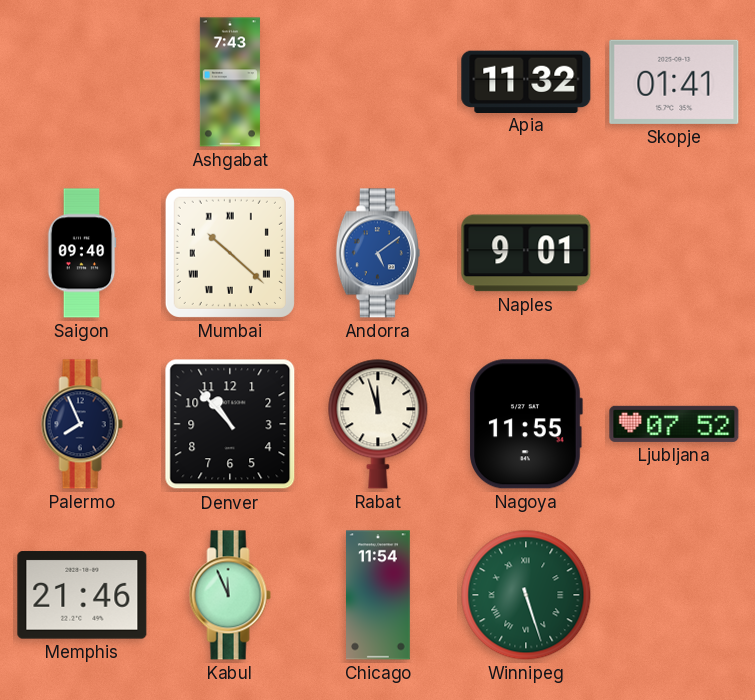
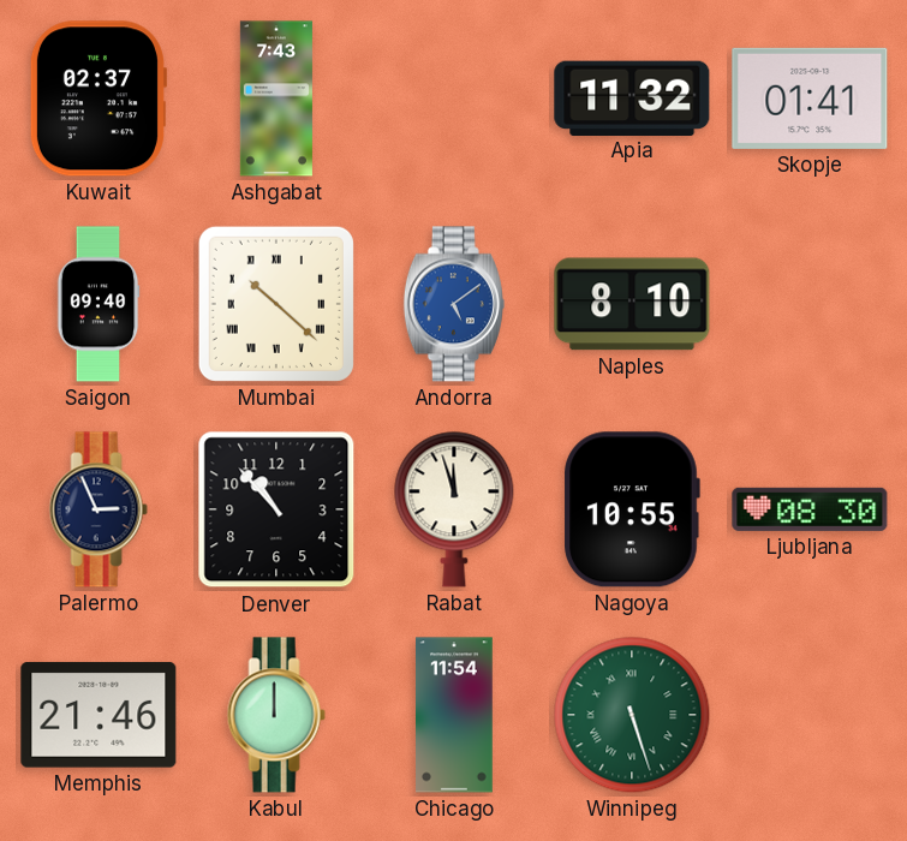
Kuwait: none -> 02:37 (97, 99)
Naples: 9:01 -> 8:10 (632, 304)
Palermo: 7:56 -> 2:56 (99, 509)
Nagoya: 11:55 -> 10:55 (632, 509)
Ljubljana: 07:52 -> 08:30 (810, 509)
Kabul: 11:56 -> 12:00 (276, 715)
